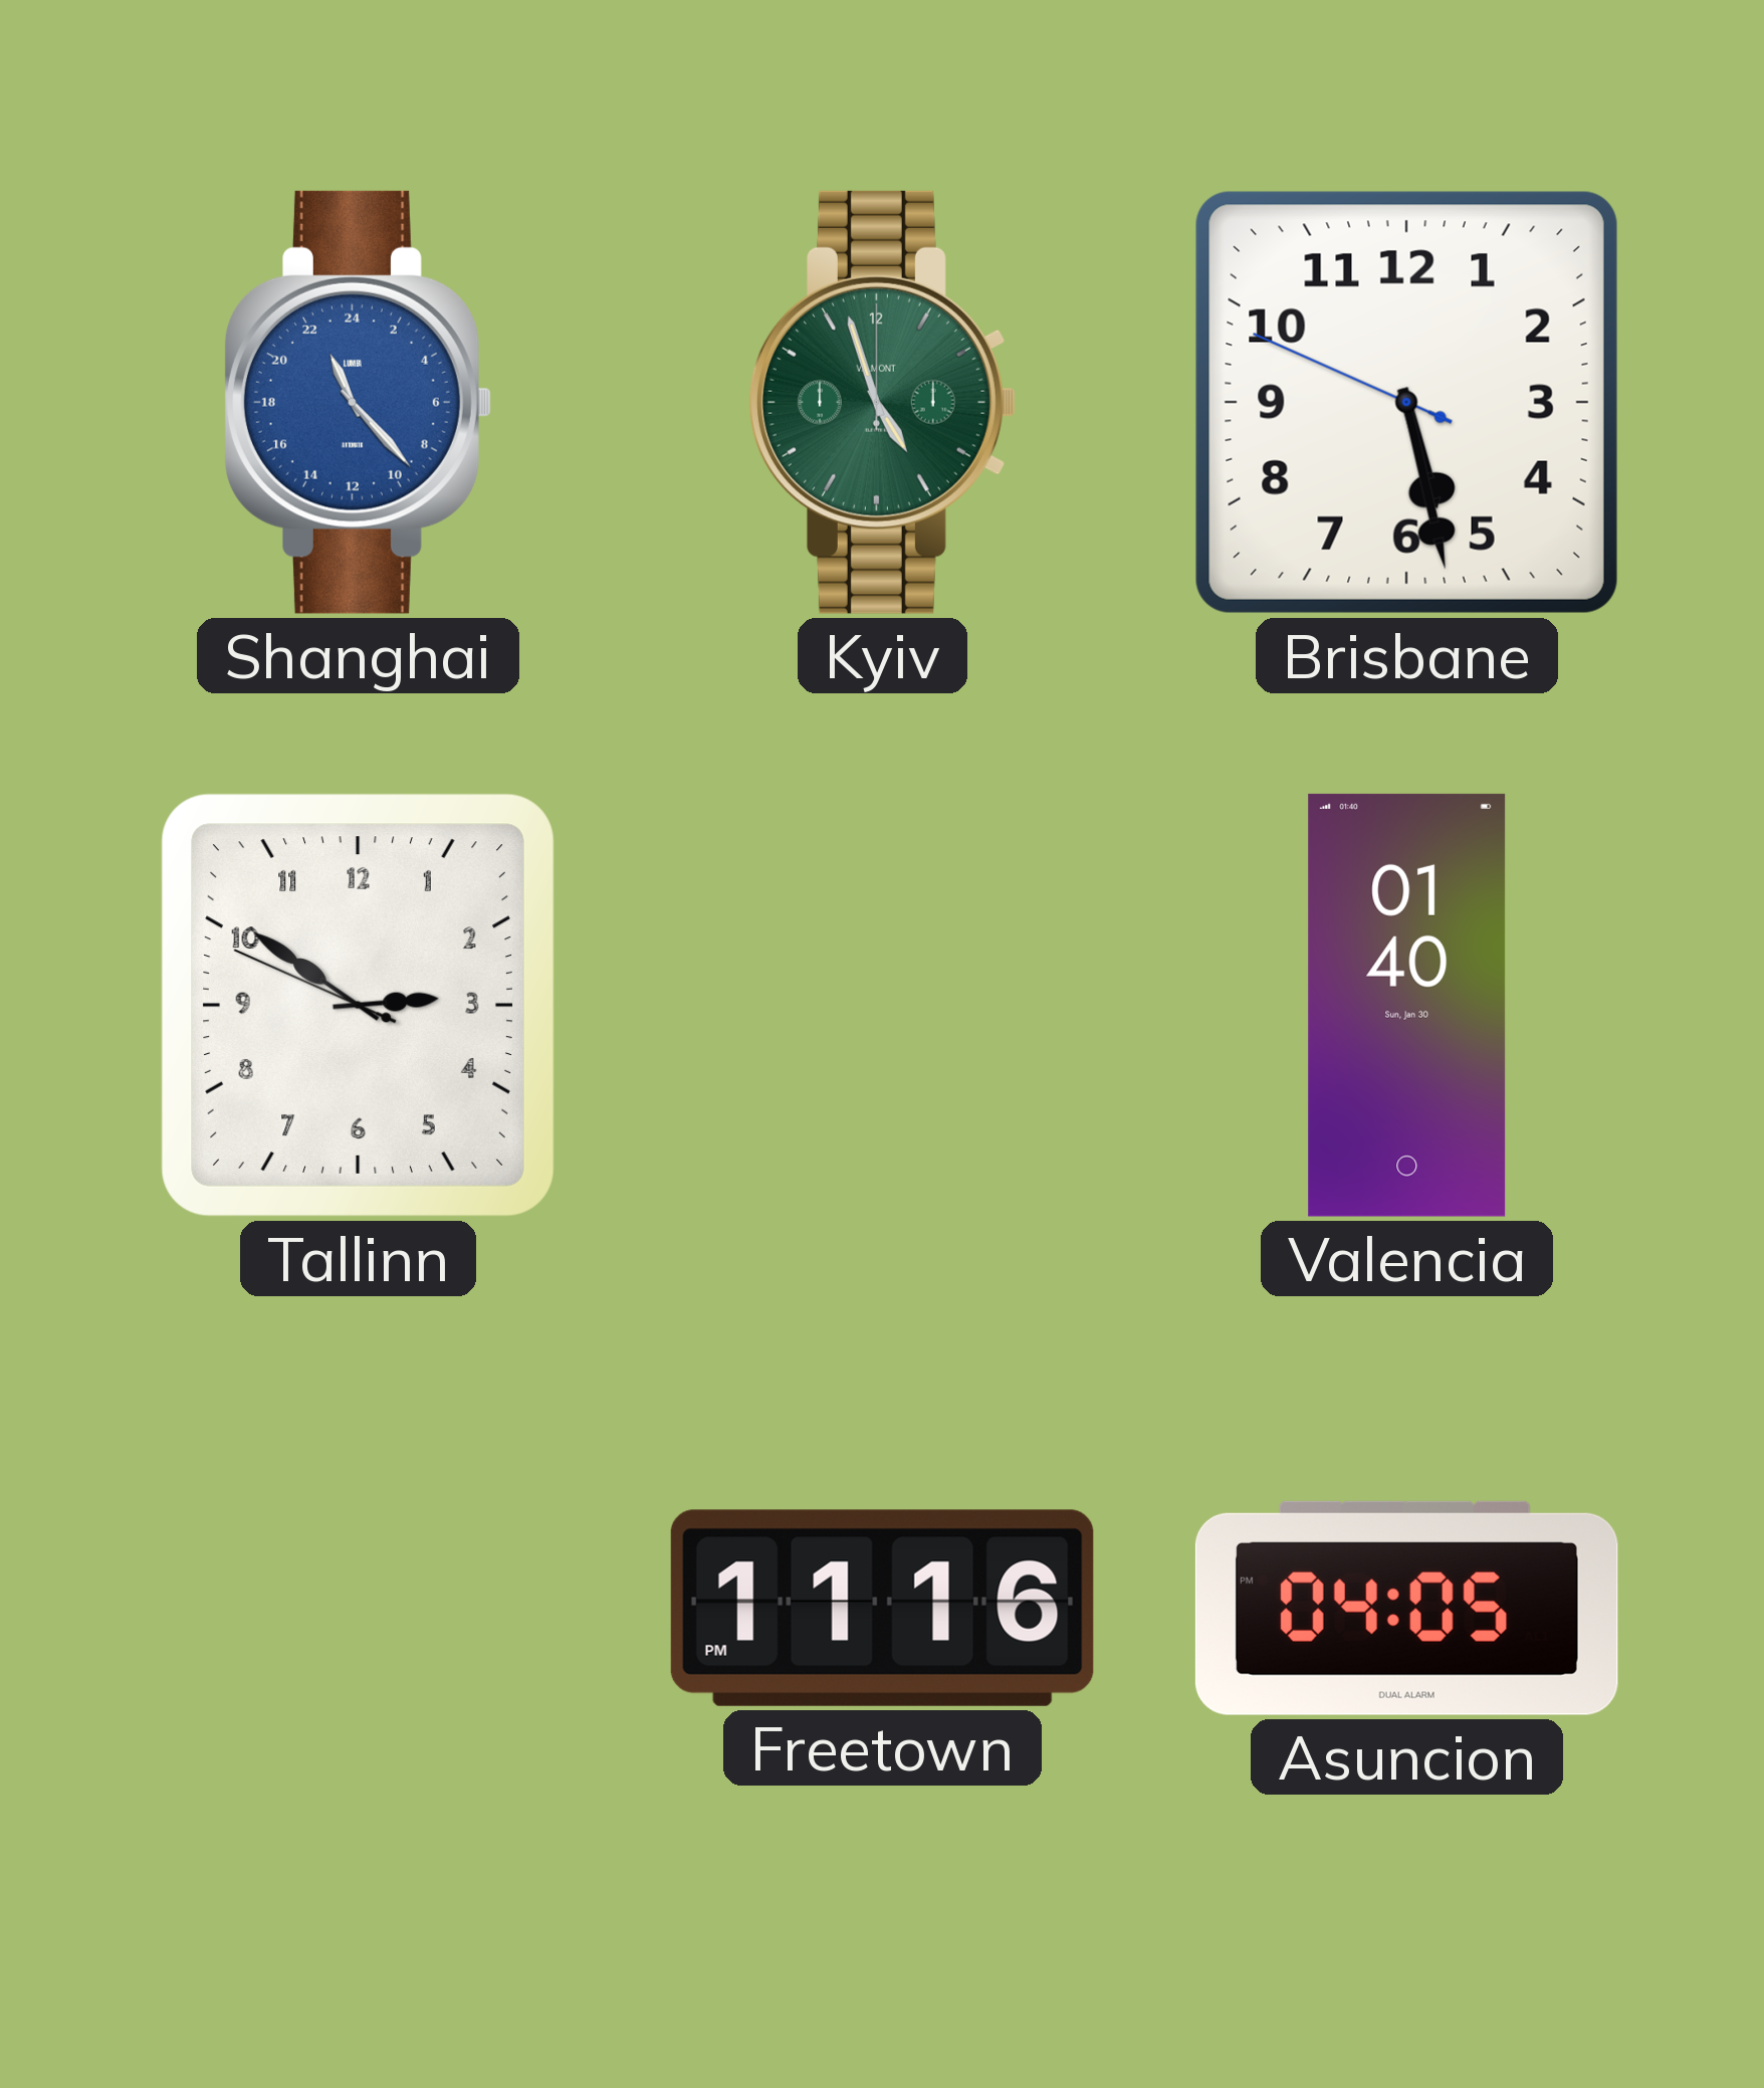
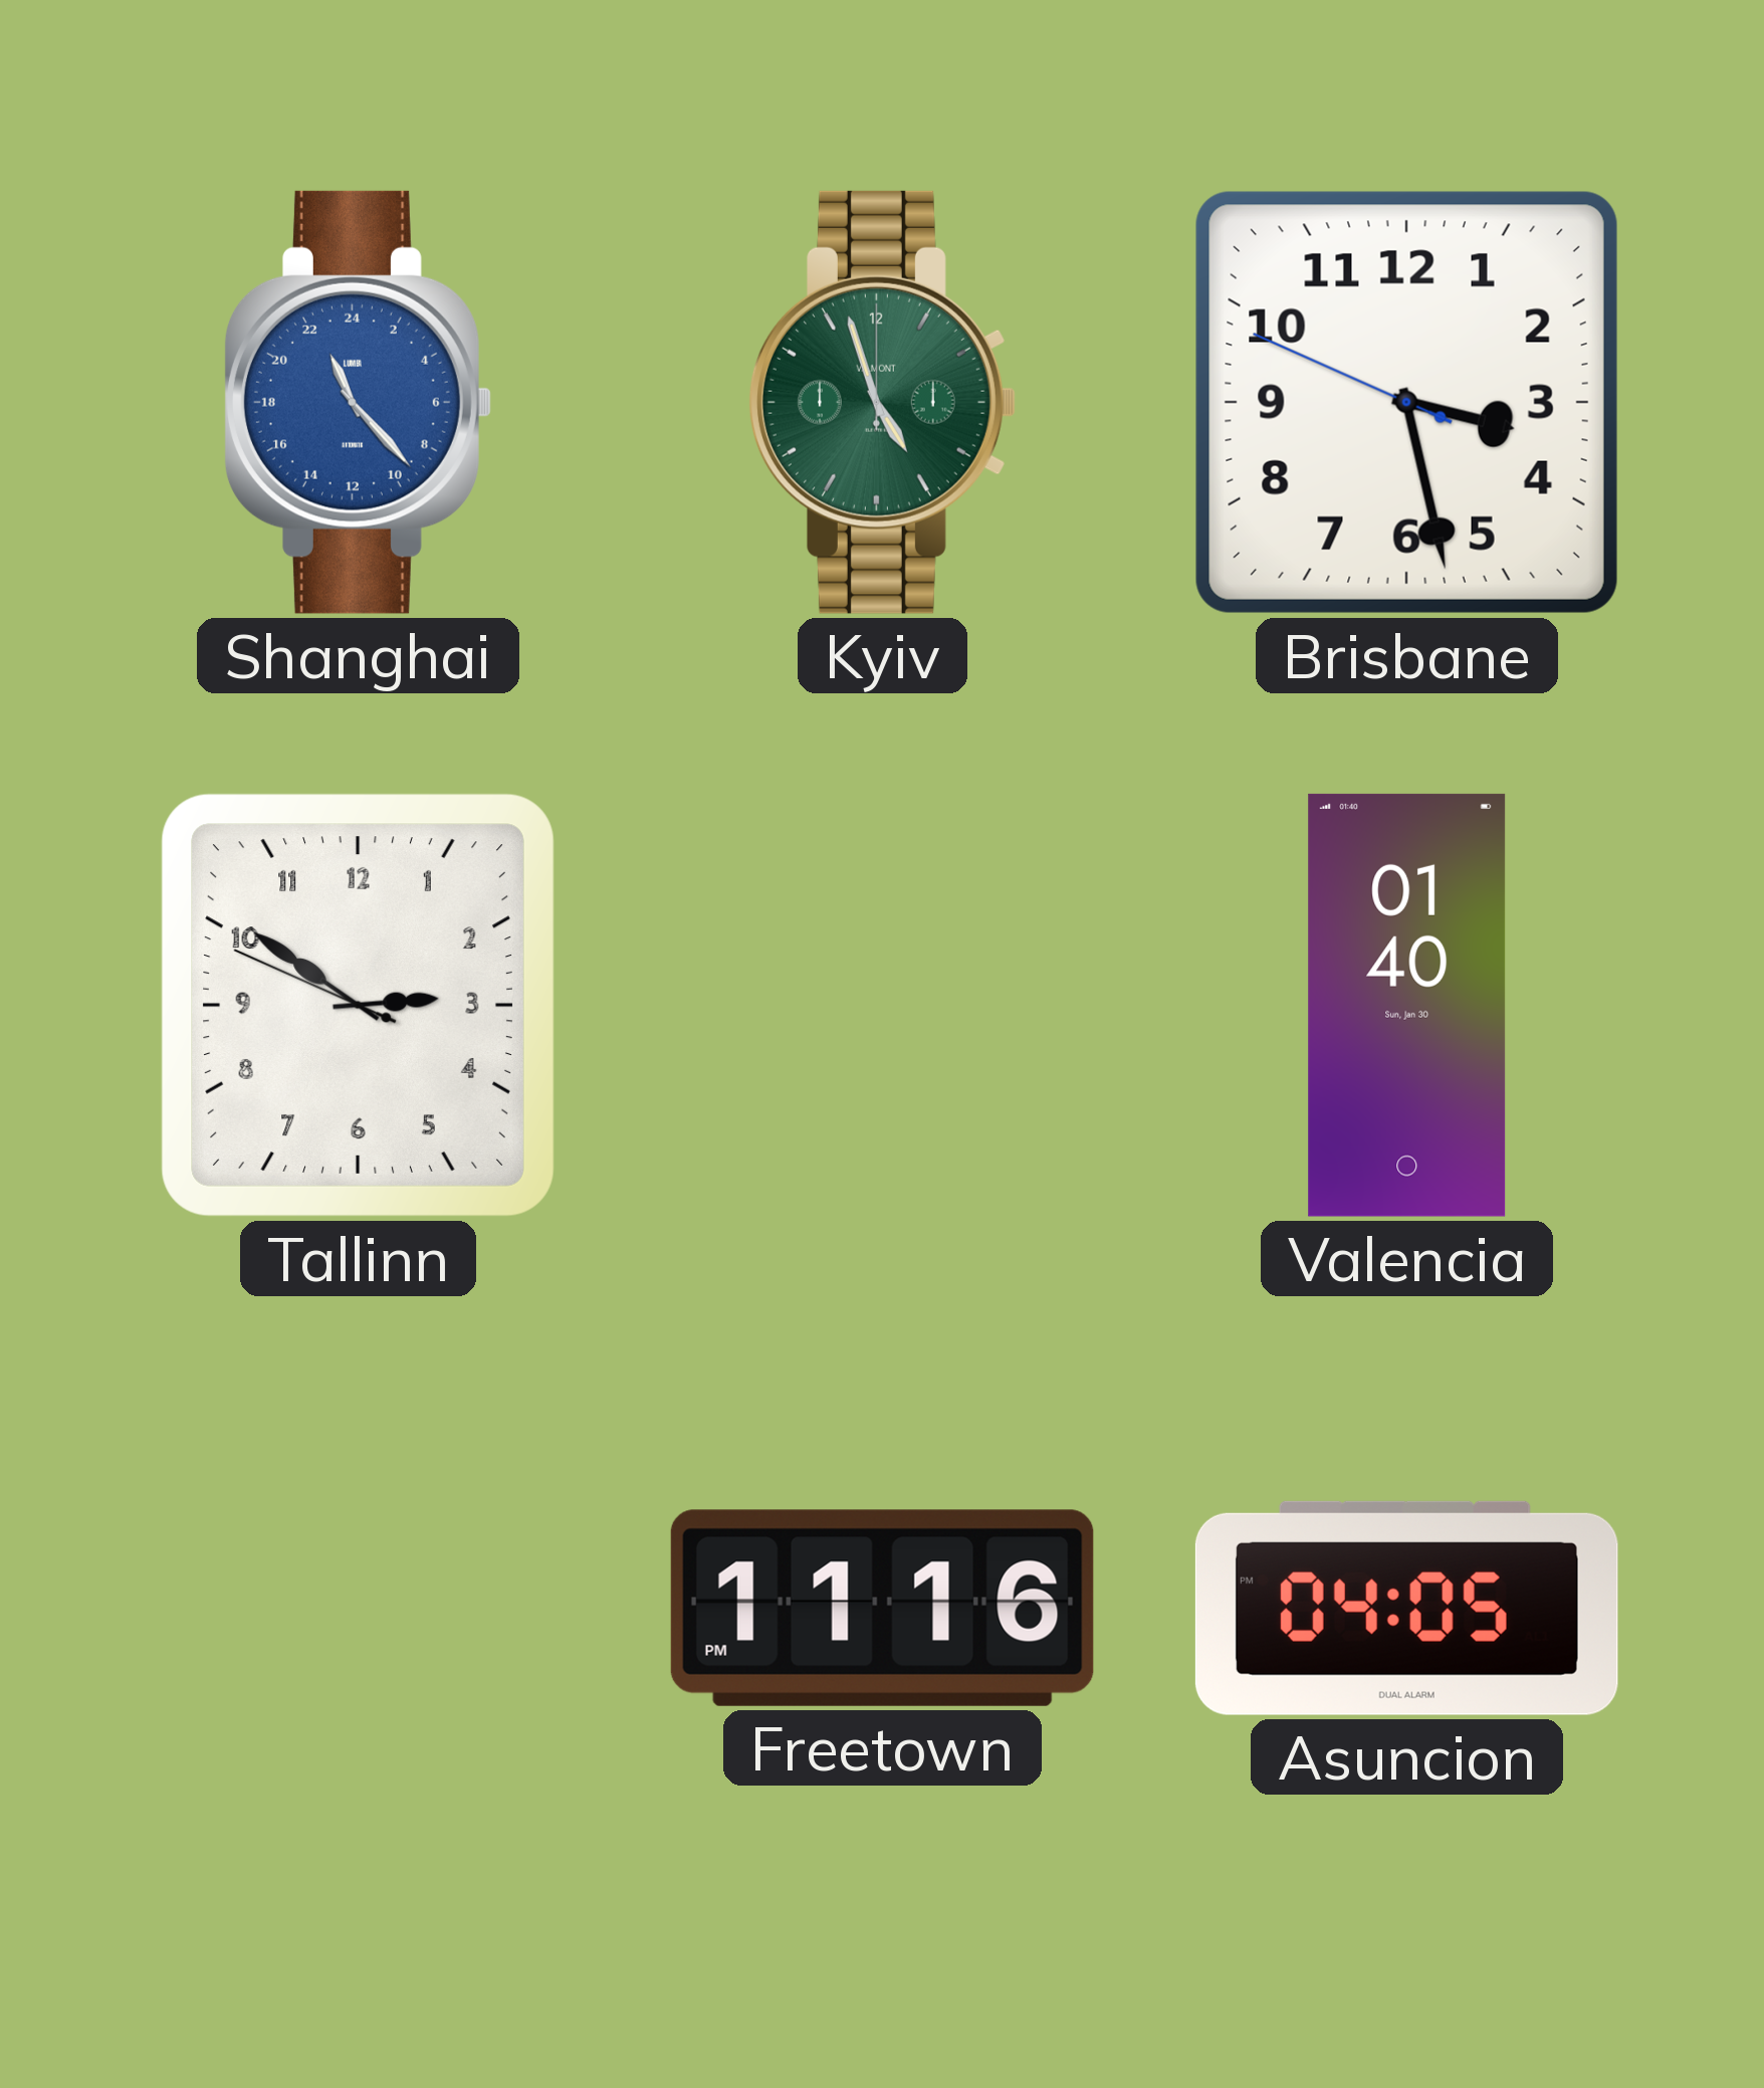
Brisbane: 5:27 -> 3:27 (1406, 402)
